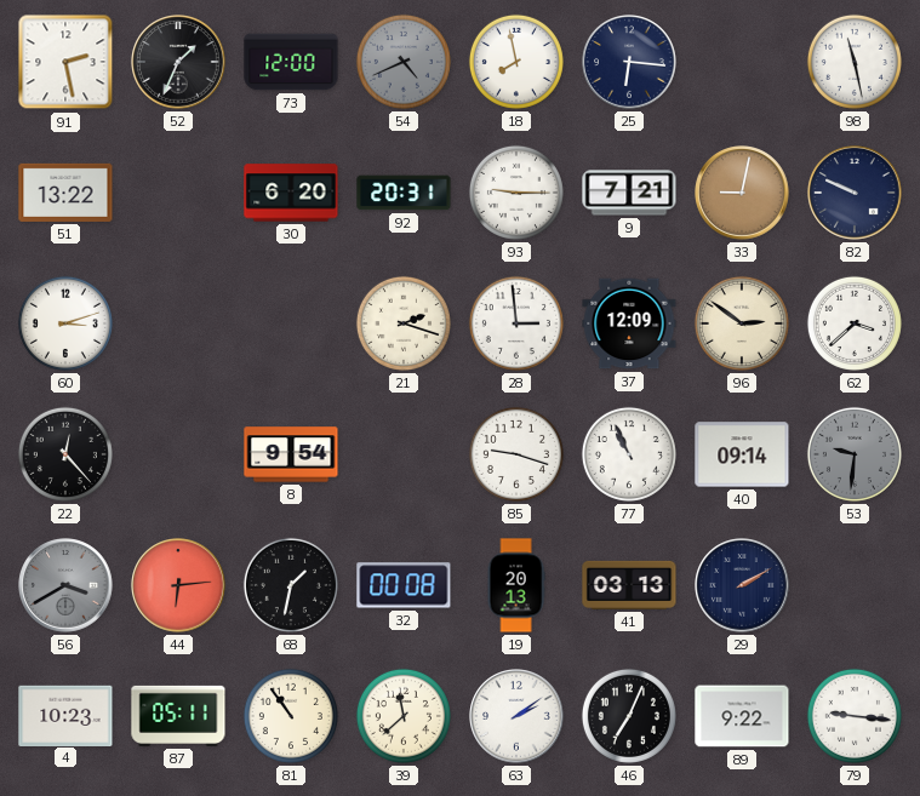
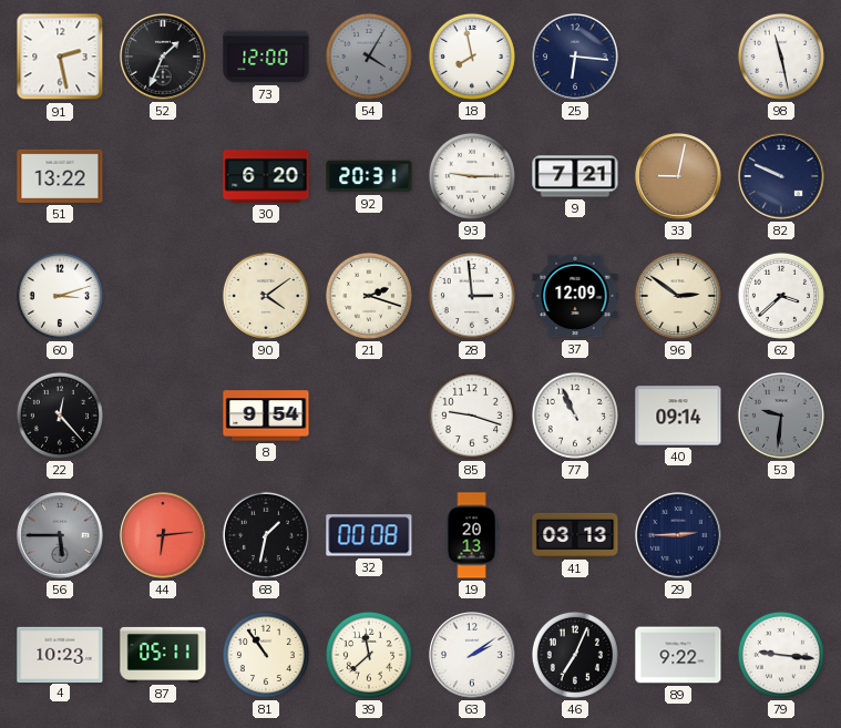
54: 4:41 -> 4:05 (369, 57)
90: none -> 4:09 (266, 296)
56: 3:40 -> 5:45 (60, 535)
29: 2:10 -> 2:45 (678, 535)
